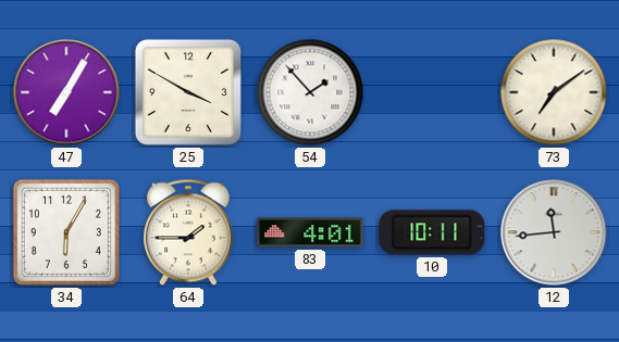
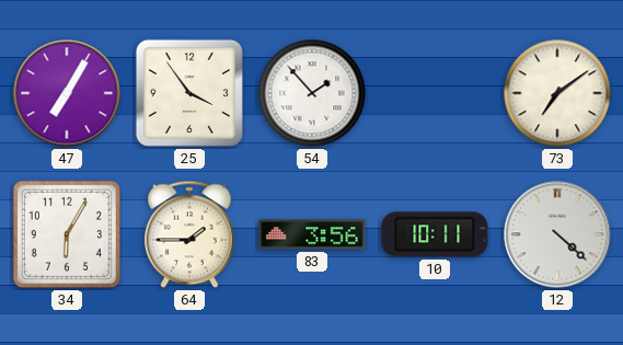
25: 3:50 -> 3:54 (189, 93)
83: 4:01 -> 3:56 (312, 234)
12: 11:44 -> 4:22 (557, 234)
